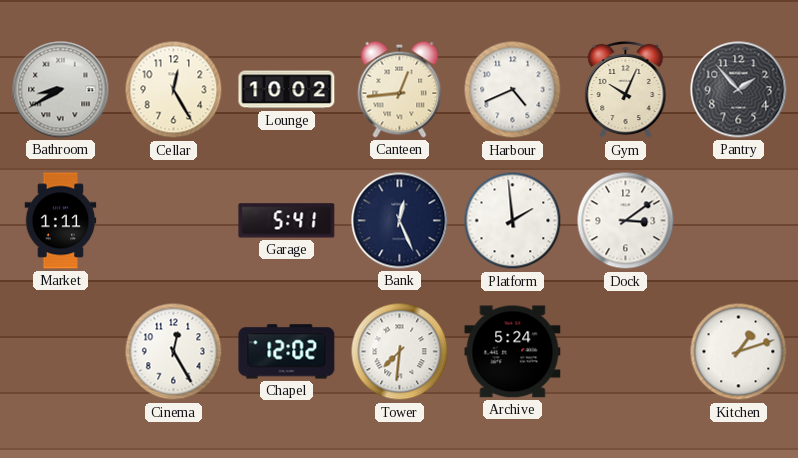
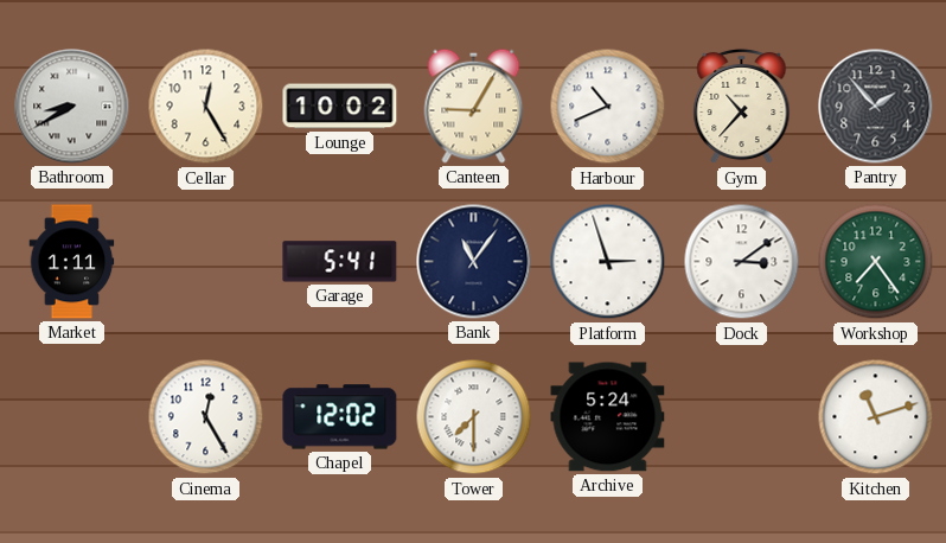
Canteen: 12:44 -> 9:05 (474, 106)
Harbour: 4:41 -> 10:41 (608, 107)
Gym: 10:04 -> 10:37 (742, 107)
Bank: 12:26 -> 11:06 (474, 262)
Platform: 1:59 -> 2:57 (608, 262)
Workshop: none -> 7:24 (876, 262)
Tower: 7:31 -> 7:30 (474, 417)
Kitchen: 1:12 -> 11:12 (876, 417)
